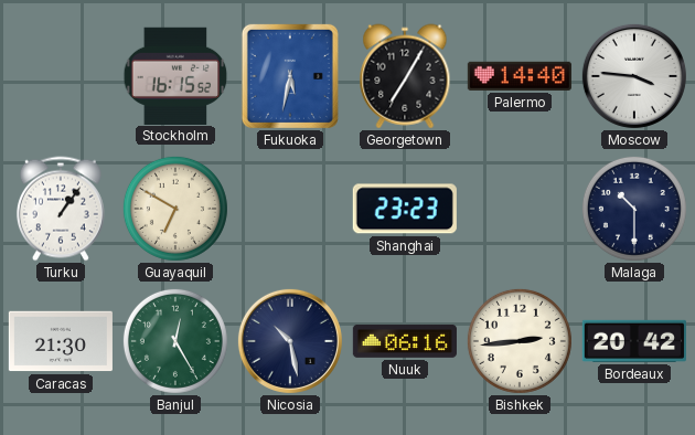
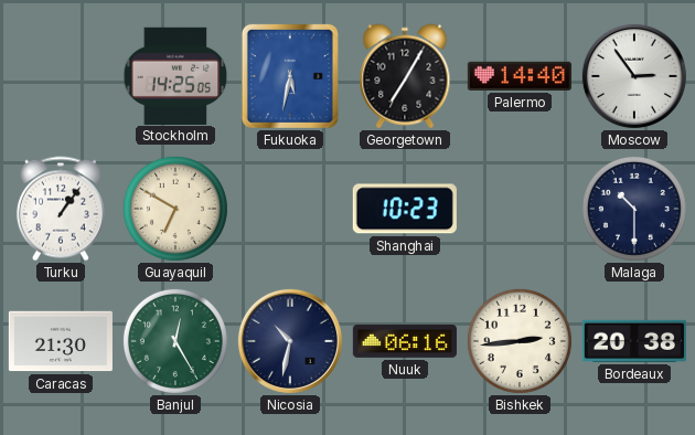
Stockholm: 16:15 -> 14:25 (175, 75)
Moscow: 3:46 -> 2:54 (634, 76)
Shanghai: 23:23 -> 10:23 (405, 209)
Nicosia: 10:28 -> 10:32 (290, 341)
Bordeaux: 20:42 -> 20:38 (634, 341)
